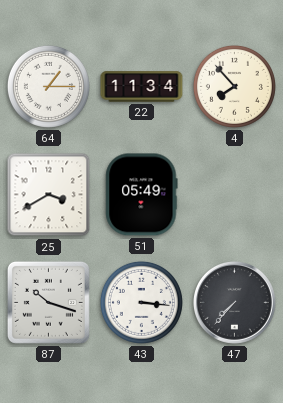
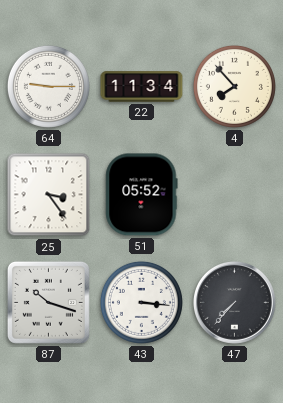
64: 1:15 -> 9:15 (48, 86)
25: 3:40 -> 3:24 (49, 195)
51: 05:49 -> 05:52 (142, 195)
